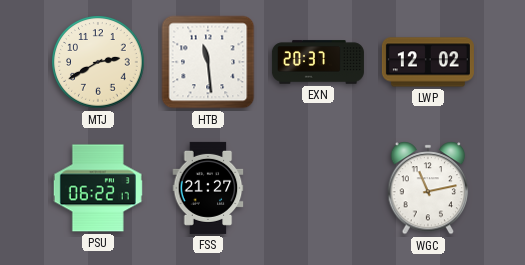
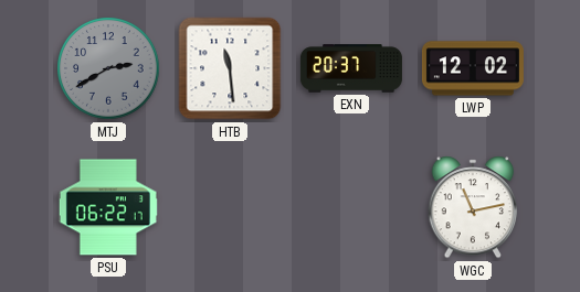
MTJ dial: cream -> grey (108, 68)
FSS: 21:27 -> none (208, 188)
